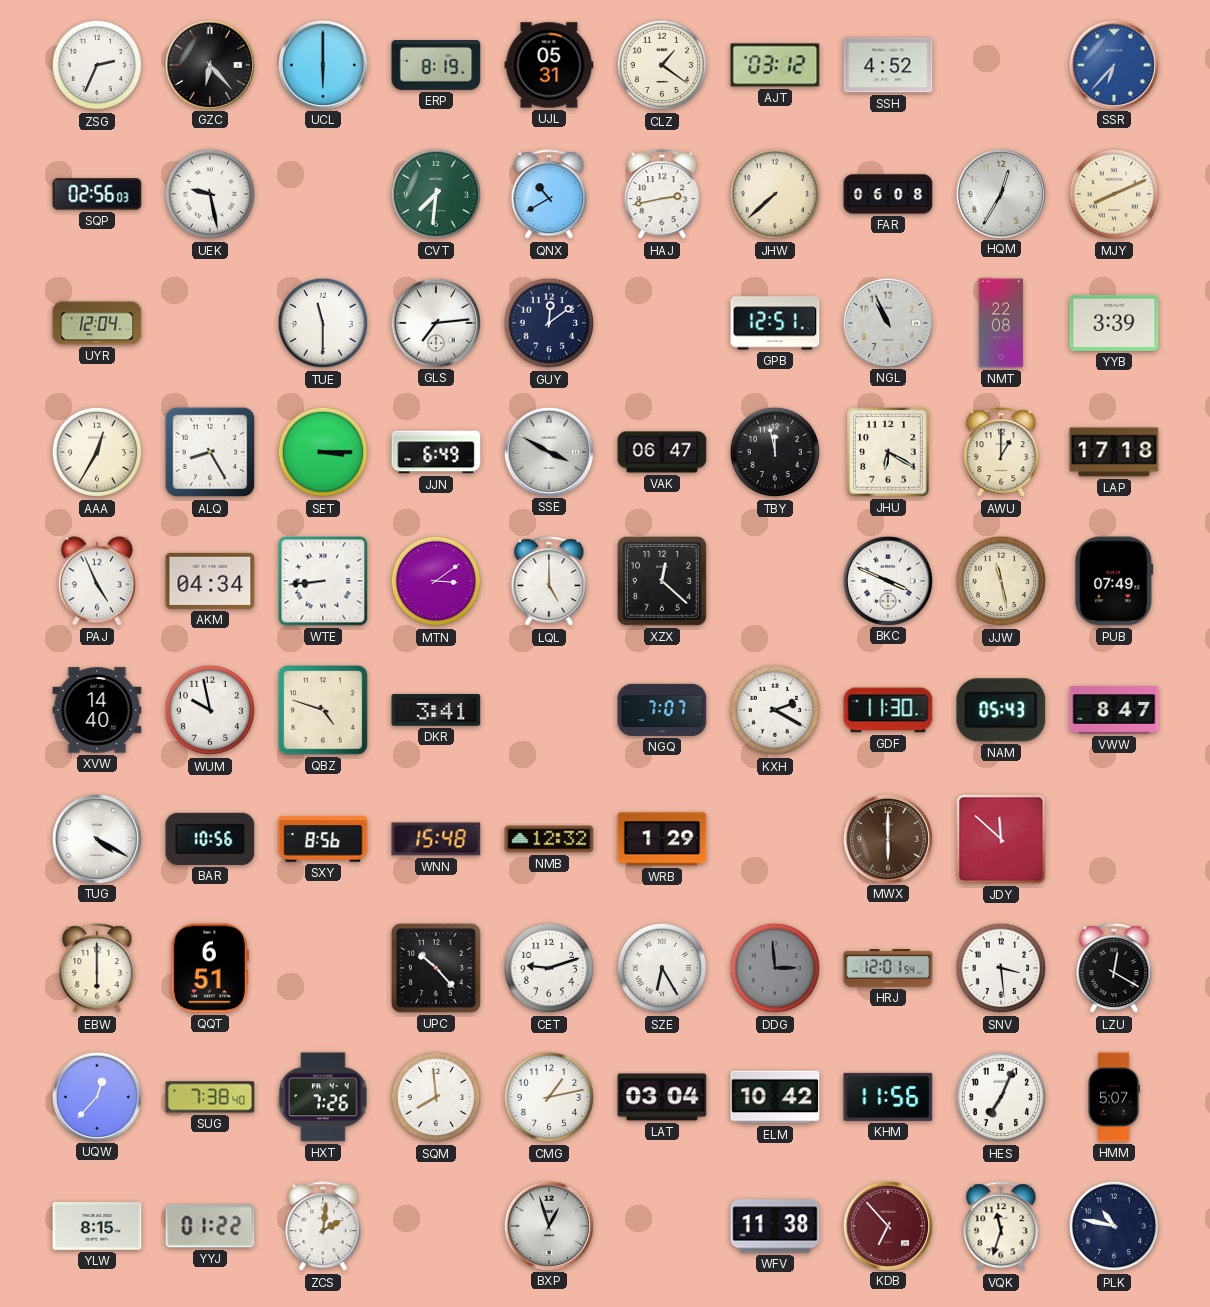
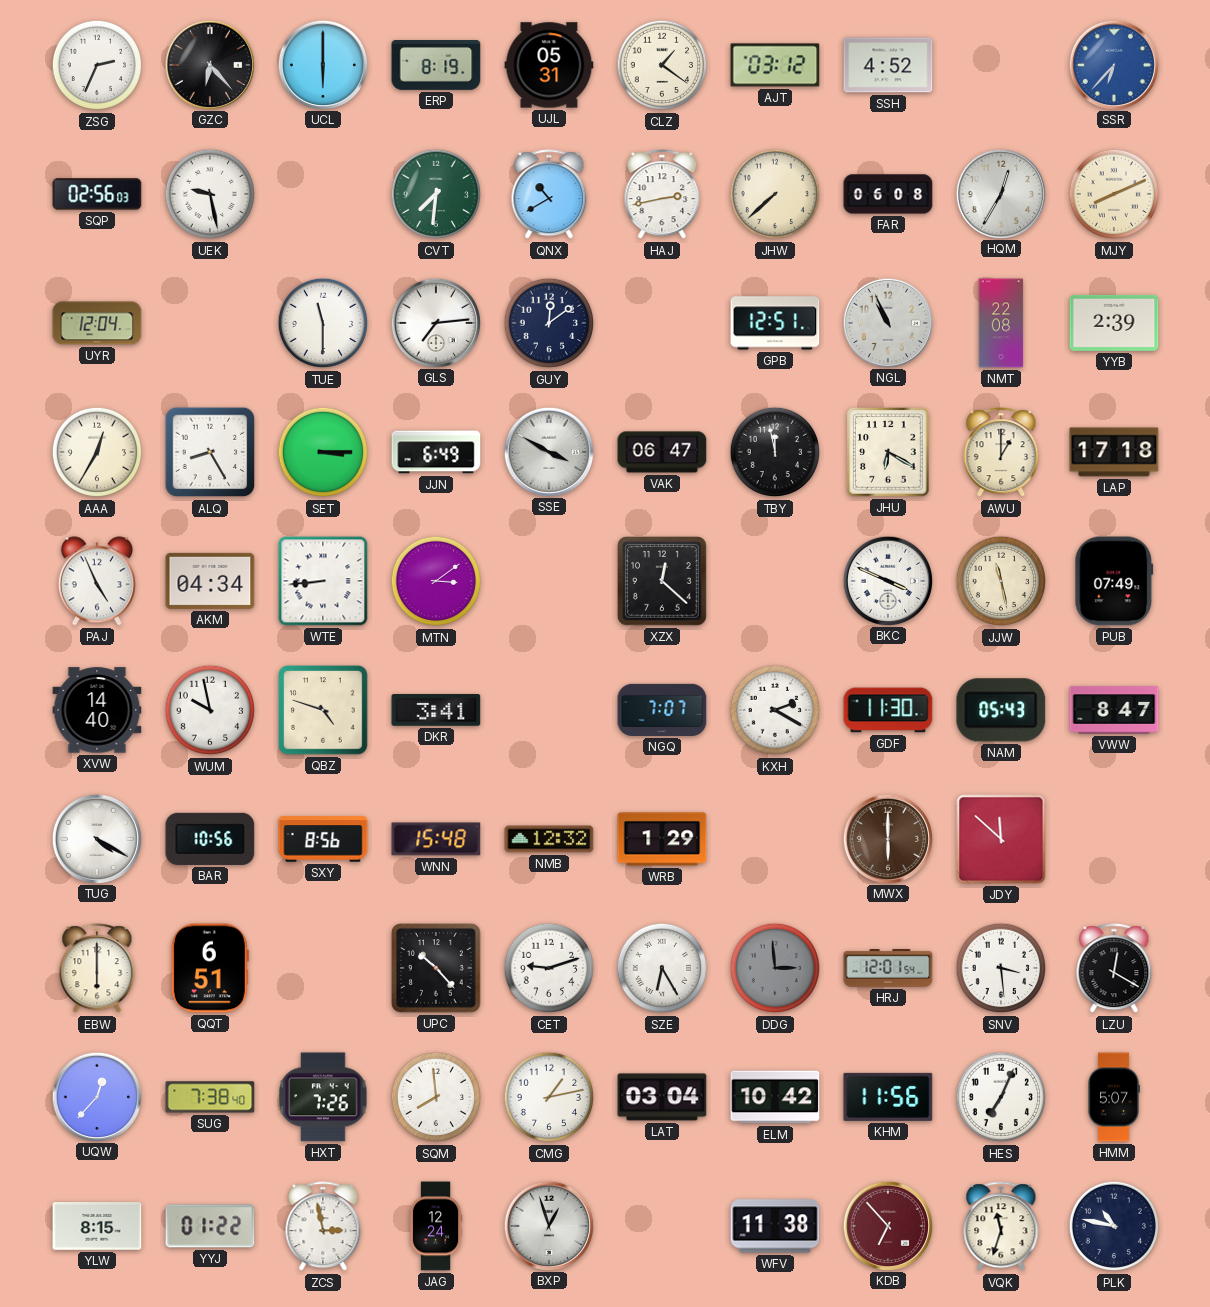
YYB: 3:39 -> 2:39 (1114, 323)
LQL: 5:00 -> none (549, 582)
ZCS: 2:01 -> 2:58 (323, 1227)
JAG: none -> 12:24 (436, 1226)
